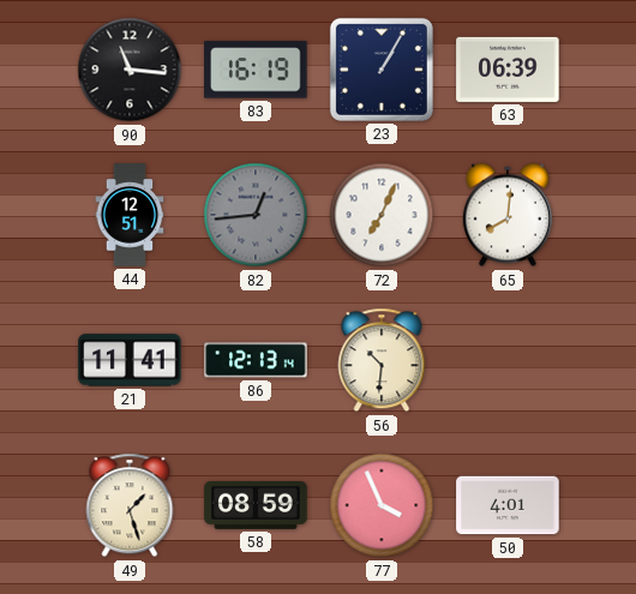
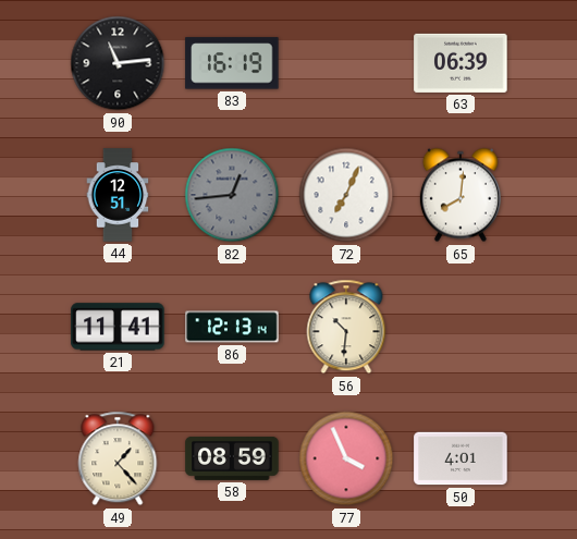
90: 11:16 -> 11:14 (118, 63)
23: 1:05 -> none (382, 70)
49: 1:27 -> 1:23 (118, 458)
